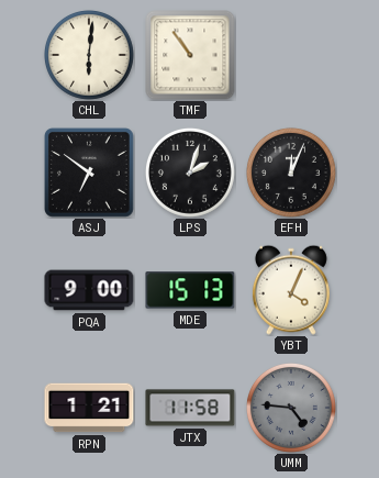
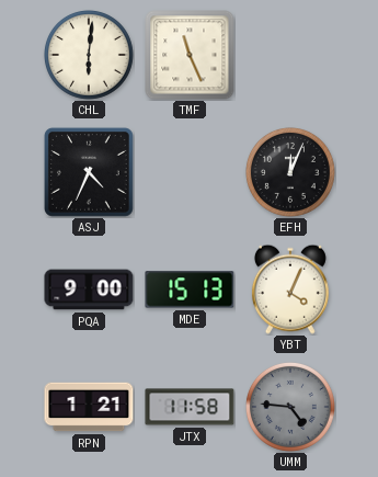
TMF: 10:54 -> 11:26 (190, 55)
ASJ: 6:51 -> 4:34 (89, 172)
LPS: 2:03 -> none (190, 173)
